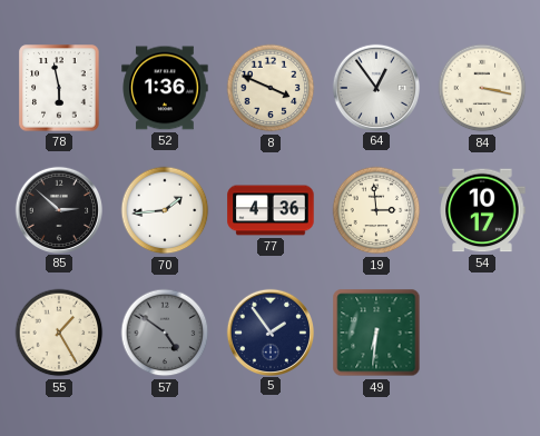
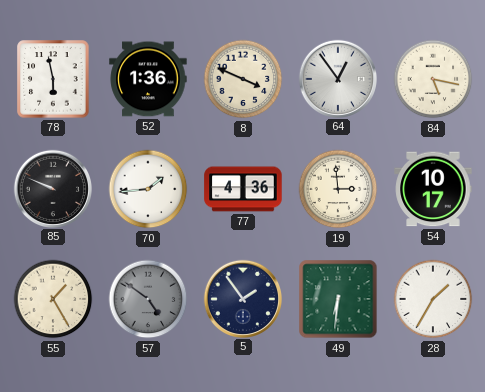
84: 3:17 -> 5:17 (433, 79)
85: 2:52 -> 9:49 (52, 188)
28: none -> 1:35 (433, 299)
